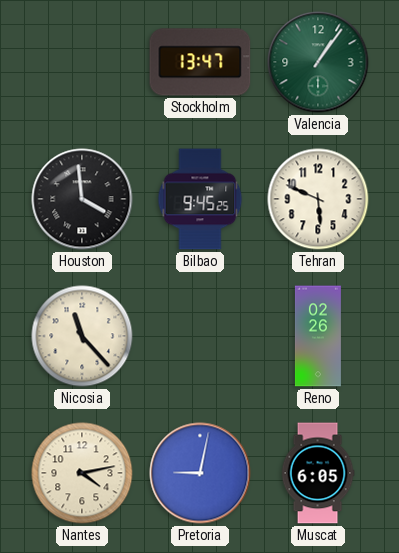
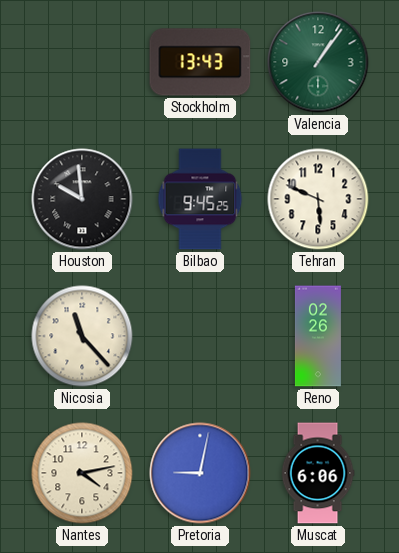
Stockholm: 13:47 -> 13:43 (200, 62)
Houston: 3:59 -> 9:59 (82, 199)
Muscat: 6:05 -> 6:06 (318, 473)
